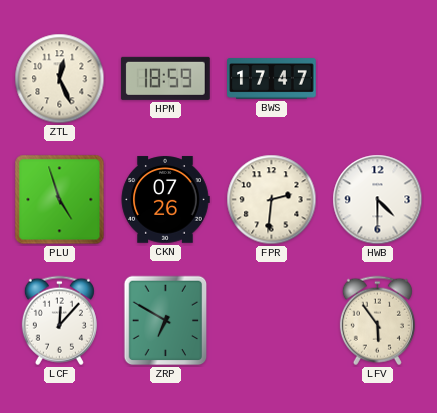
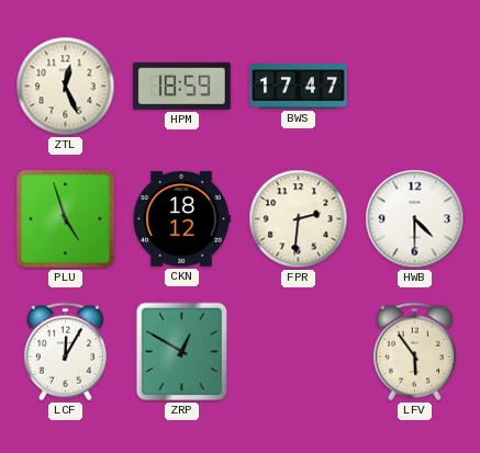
CKN: 07:26 -> 18:12 (181, 219)
LCF: 12:07 -> 12:05 (65, 352)
ZRP: 6:50 -> 12:50 (182, 352)
